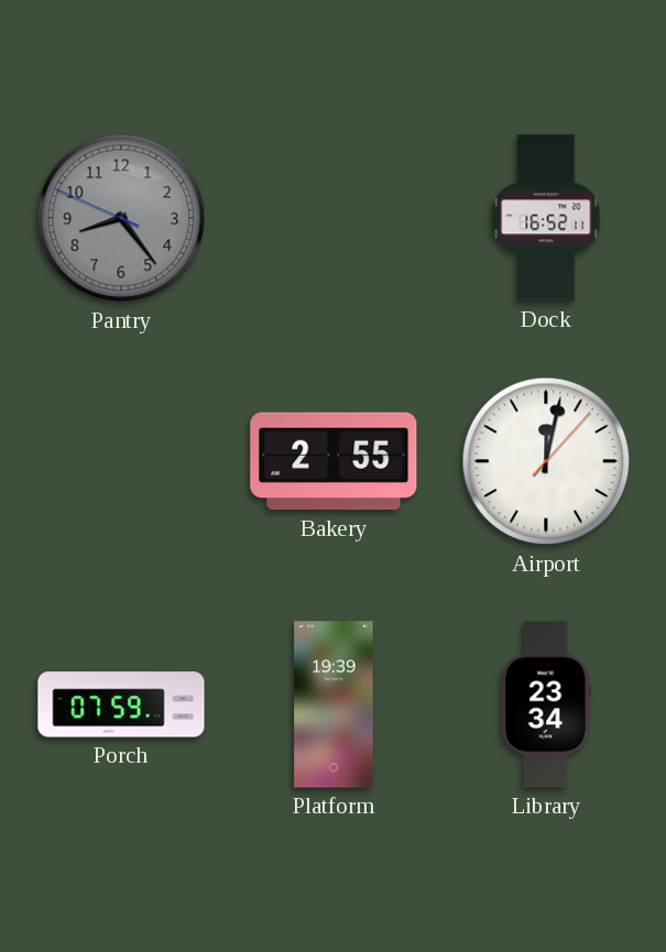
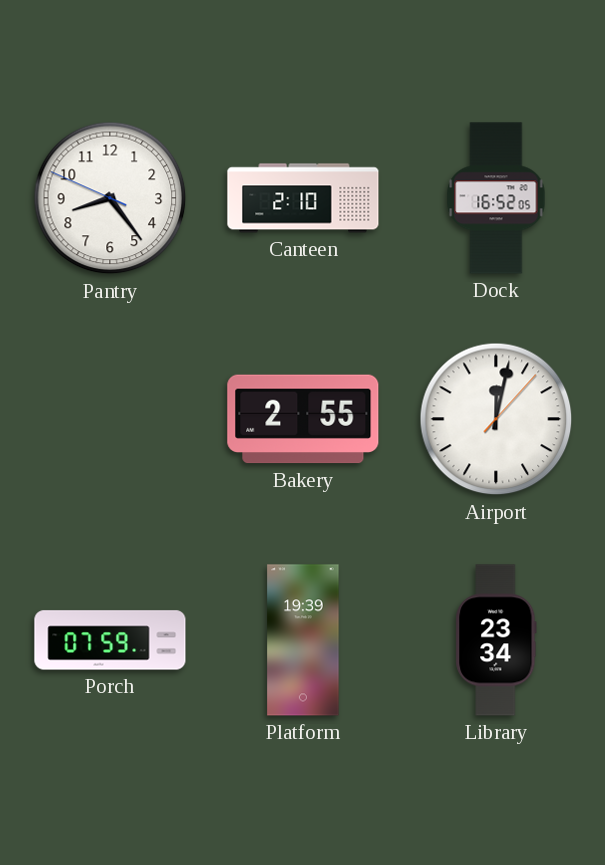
Pantry dial: grey -> white (110, 198)
Canteen: none -> 2:10 (303, 198)
Dock: 16:52:11 -> 16:52:05 (496, 198)
